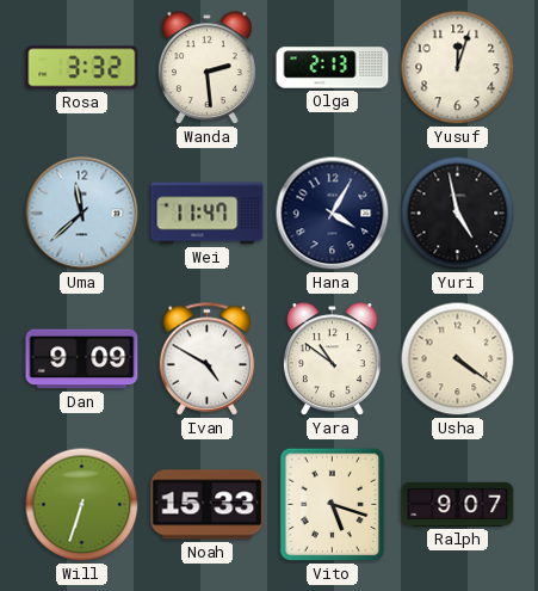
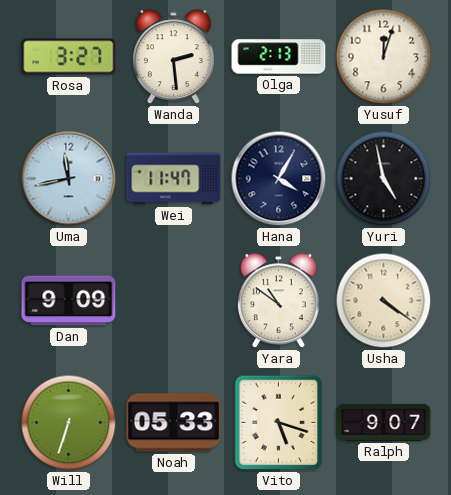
Rosa: 3:32 -> 3:27 (69, 57)
Uma: 11:38 -> 11:43 (69, 179)
Ivan: 4:50 -> none (208, 359)
Noah: 15:33 -> 05:33 (174, 423)
